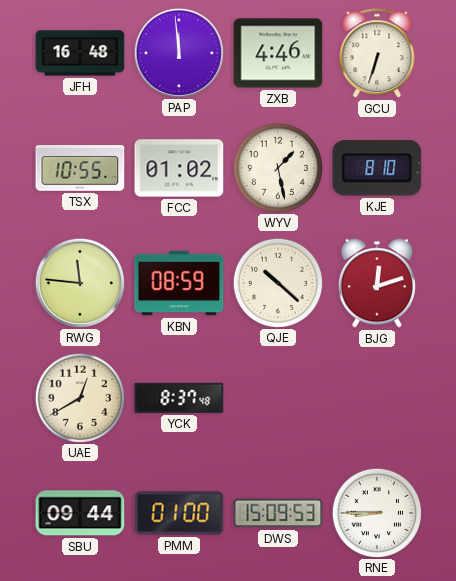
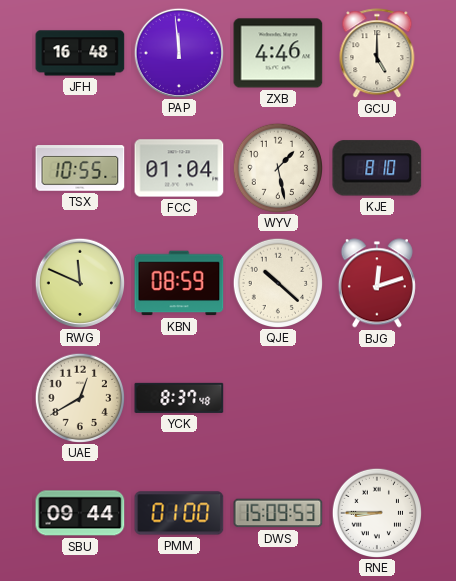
GCU: 6:33 -> 5:00 (377, 54)
FCC: 01:02 -> 01:04 (179, 168)
RWG: 11:46 -> 11:49 (79, 282)
